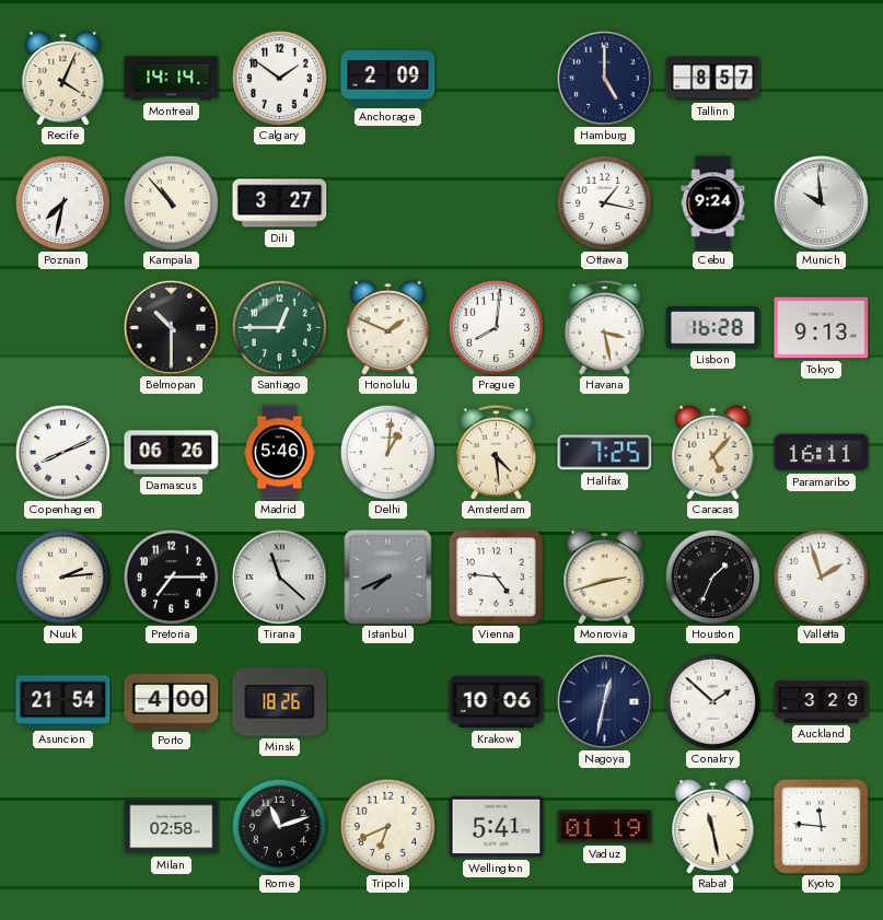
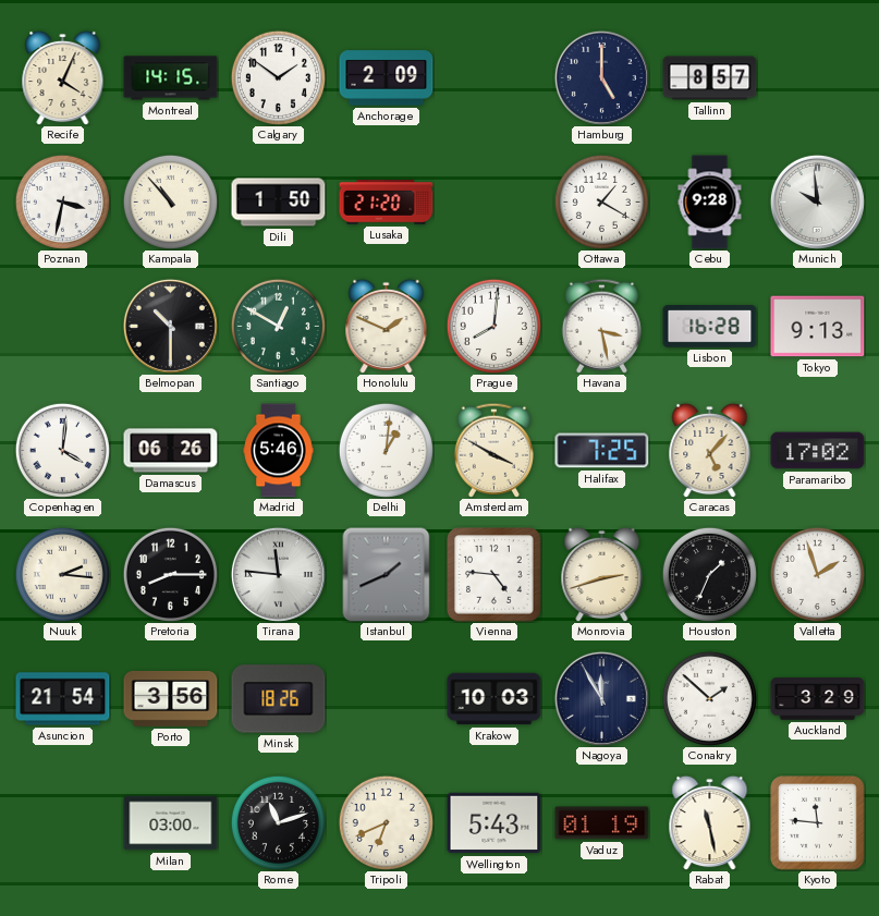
Montreal: 14:14 -> 14:15 (171, 78)
Poznan: 7:32 -> 3:32 (62, 201)
Dili: 3:27 -> 1:50 (279, 203)
Lusaka: none -> 21:20 (387, 203)
Ottawa: 1:17 -> 1:20 (601, 201)
Cebu: 9:24 -> 9:28 (710, 203)
Santiago: 12:45 -> 12:50 (278, 326)
Copenhagen: 8:11 -> 4:01 (62, 450)
Amsterdam: 4:29 -> 3:50 (493, 450)
Paramaribo: 16:11 -> 17:02 (818, 451)
Nuuk: 2:14 -> 2:16 (62, 574)
Pretoria: 7:15 -> 8:15 (170, 574)
Tirana: 11:22 -> 11:46 (278, 574)
Istanbul: 7:41 -> 1:41 (387, 574)
Porto: 4:00 -> 3:56 (171, 698)
Krakow: 10:06 -> 10:03 (495, 699)
Nagoya: 12:32 -> 11:55 (601, 698)
Milan: 02:58 -> 03:00 (171, 823)
Wellington: 5:41 -> 5:43 (495, 823)
